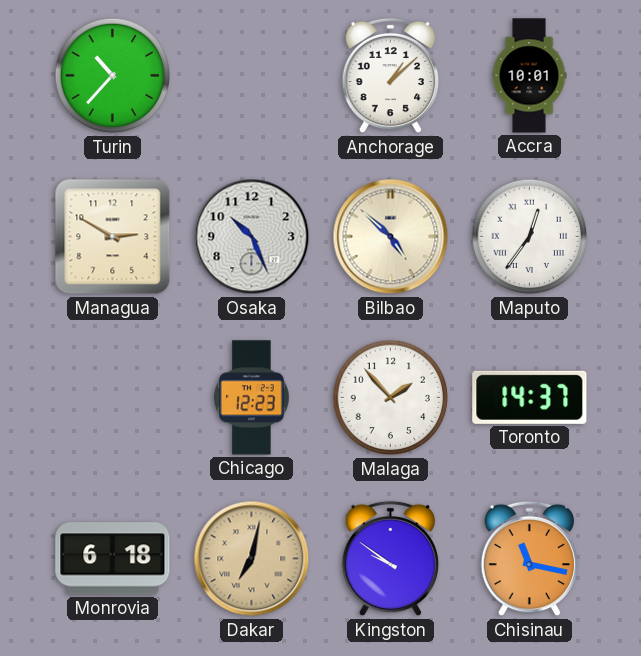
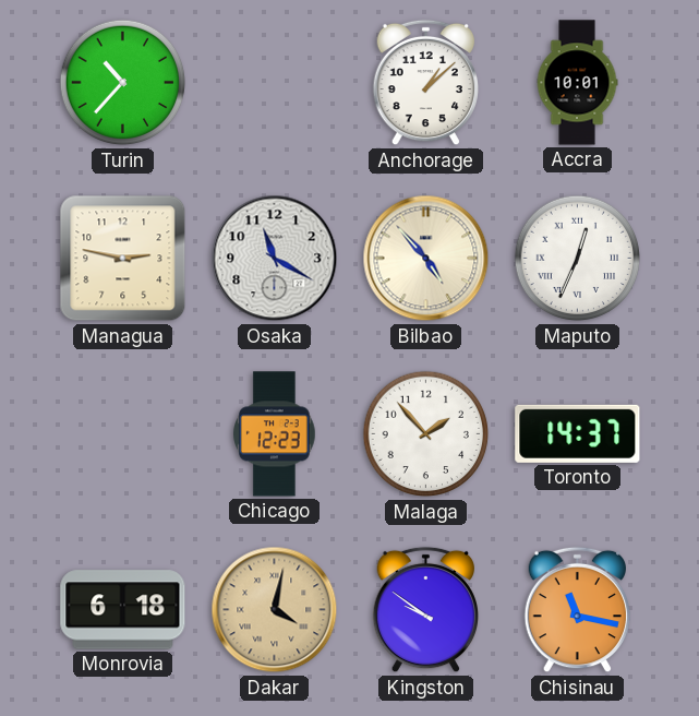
Managua: 2:50 -> 2:47 (123, 259)
Osaka: 10:26 -> 11:20 (275, 259)
Bilbao: 4:52 -> 4:53 (426, 259)
Maputo: 12:36 -> 12:34 (578, 259)
Dakar: 7:02 -> 4:02 (275, 610)
